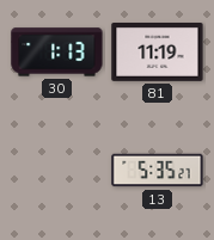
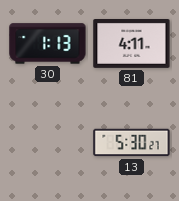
81: 11:19 -> 4:11 (132, 44)
13: 5:35 -> 5:30 (132, 143)
